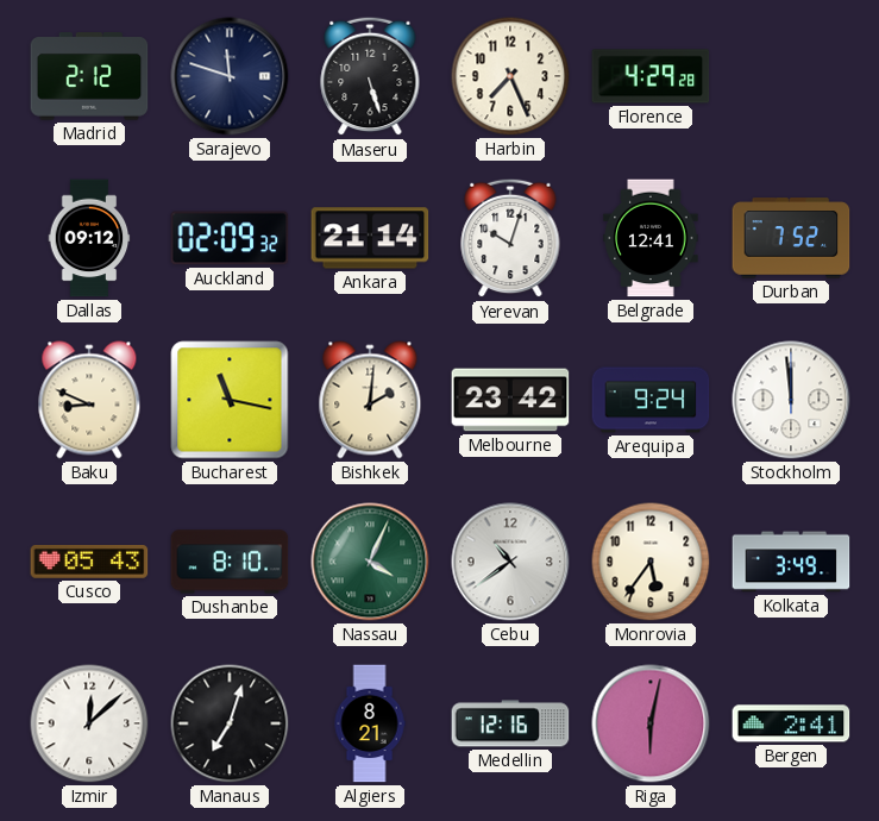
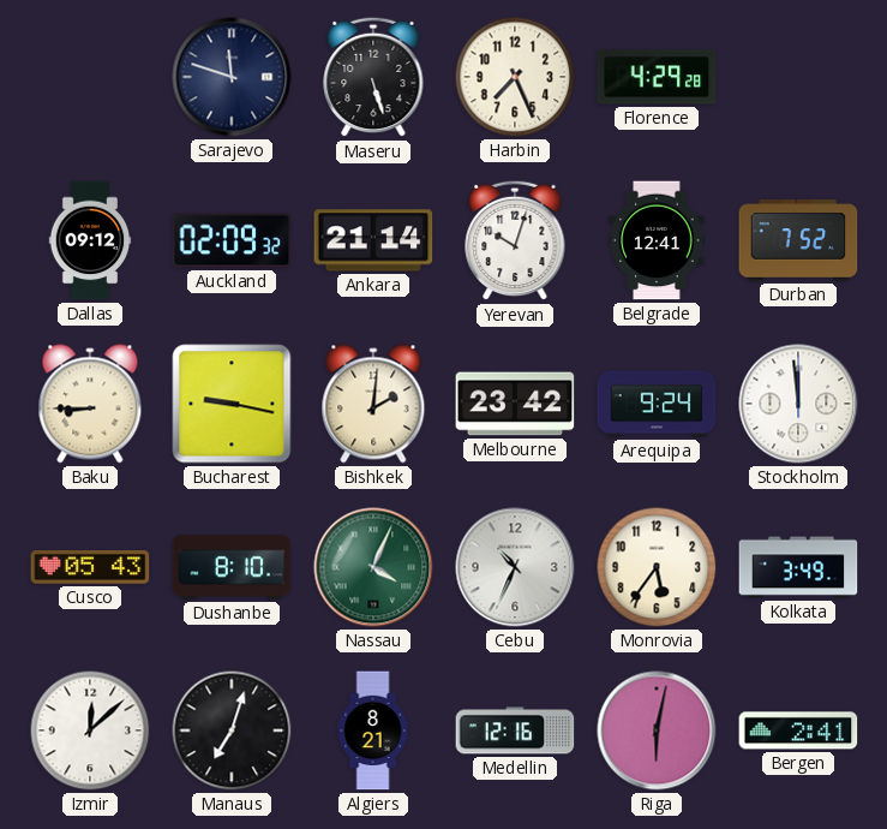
Madrid: 2:12 -> none (89, 76)
Baku: 8:49 -> 8:45 (90, 404)
Bucharest: 11:17 -> 9:17 (232, 404)
Cebu: 10:39 -> 10:34 (515, 567)
